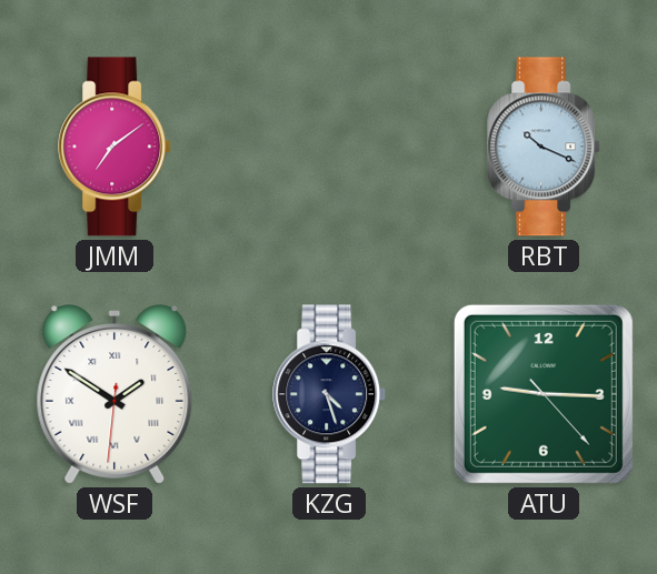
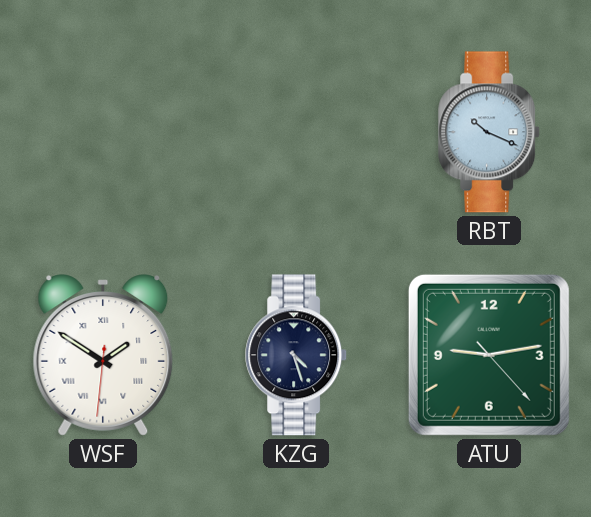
JMM: 7:09 -> none (116, 147)
ATU: 9:15 -> 9:13 (489, 355)
